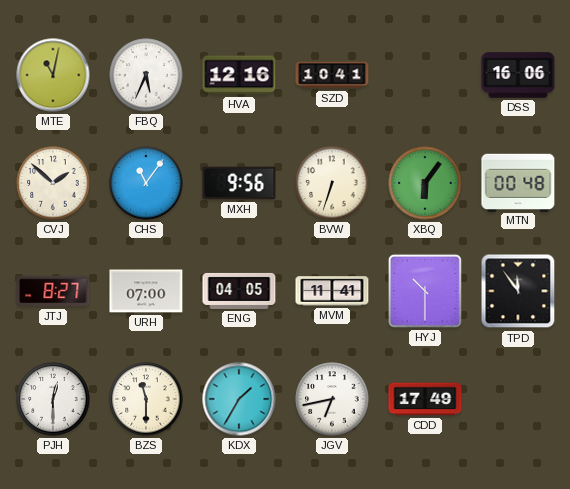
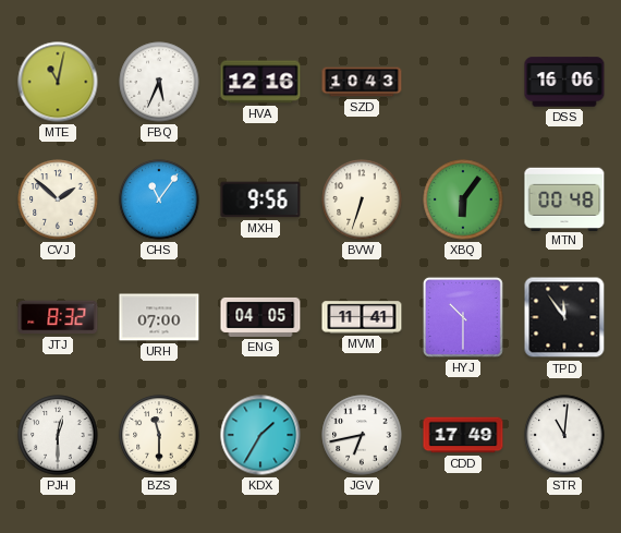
SZD: 10:41 -> 10:43 (362, 82)
JTJ: 8:27 -> 8:32 (58, 317)
STR: none -> 11:01 (564, 435)
